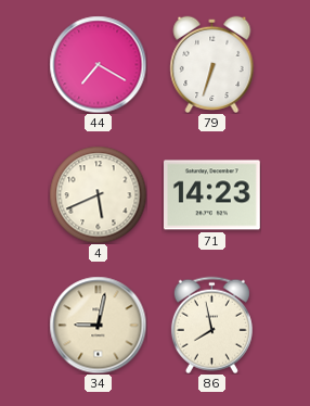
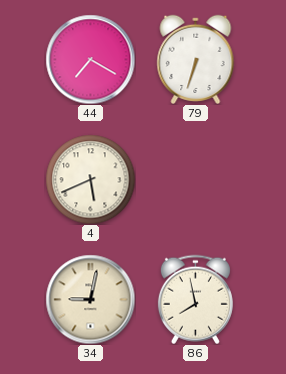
71: 14:23 -> none (212, 195)
